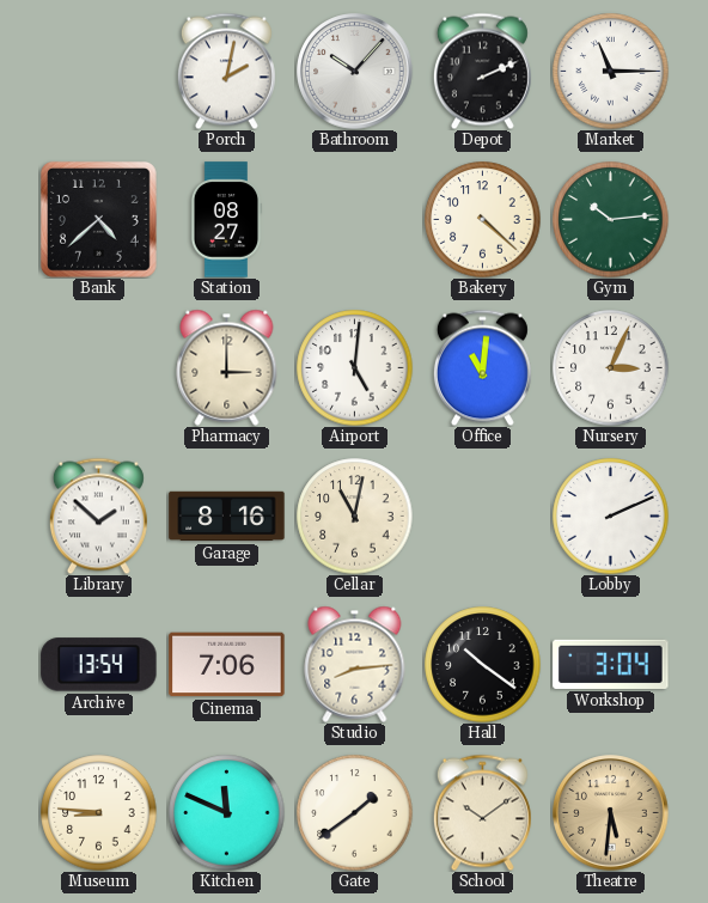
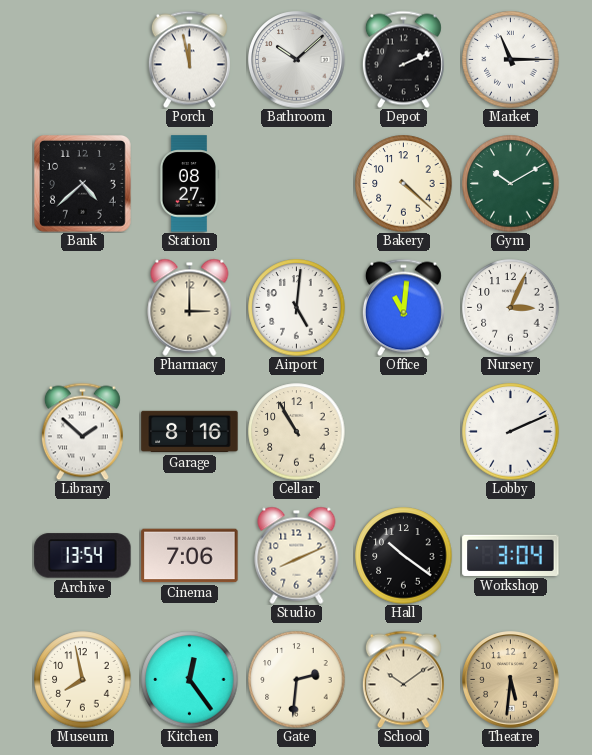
Porch: 2:02 -> 11:58 (189, 59)
Bathroom: 10:07 -> 10:08 (297, 60)
Gym: 10:14 -> 10:10 (511, 184)
Cellar: 11:02 -> 10:55 (297, 432)
Studio: 8:14 -> 8:11 (297, 555)
Museum: 8:46 -> 7:58 (83, 680)
Kitchen: 11:49 -> 12:24 (190, 680)
Gate: 1:39 -> 2:31 (297, 680)
